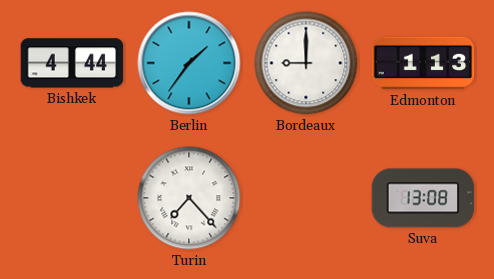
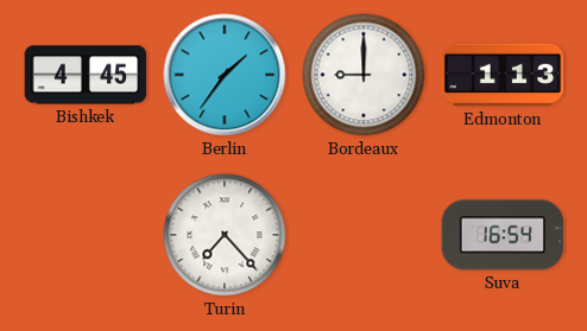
Bishkek: 4:44 -> 4:45 (86, 75)
Suva: 13:08 -> 16:54 (503, 235)
